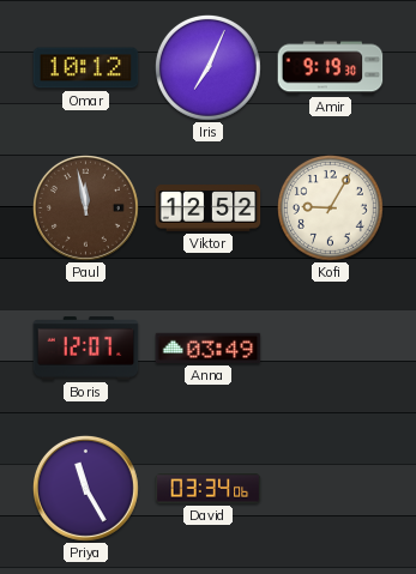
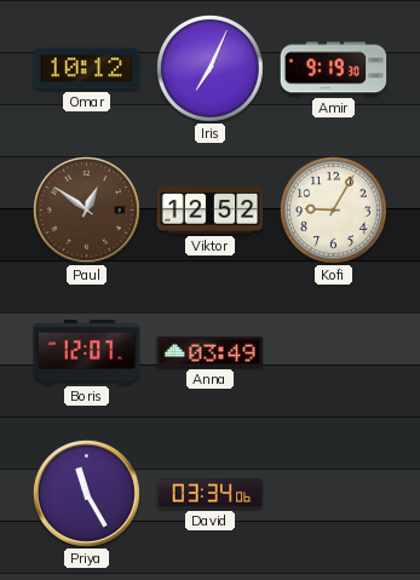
Paul: 11:58 -> 12:51 (86, 209)
